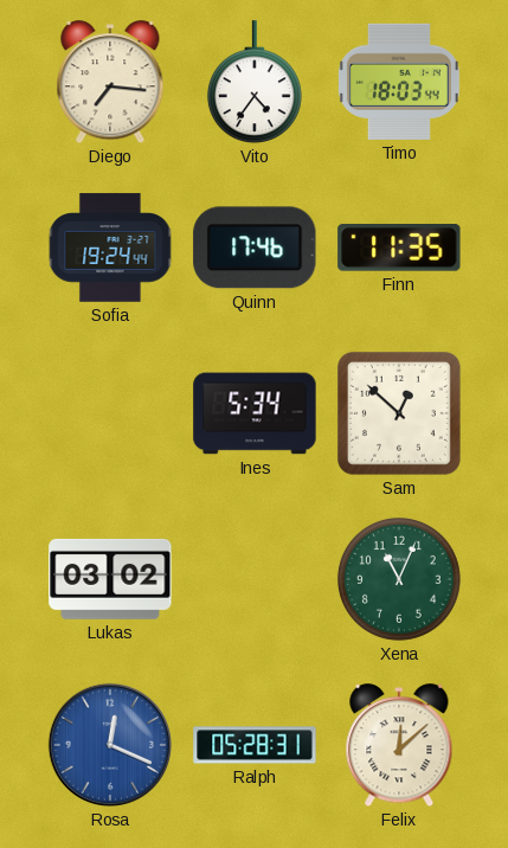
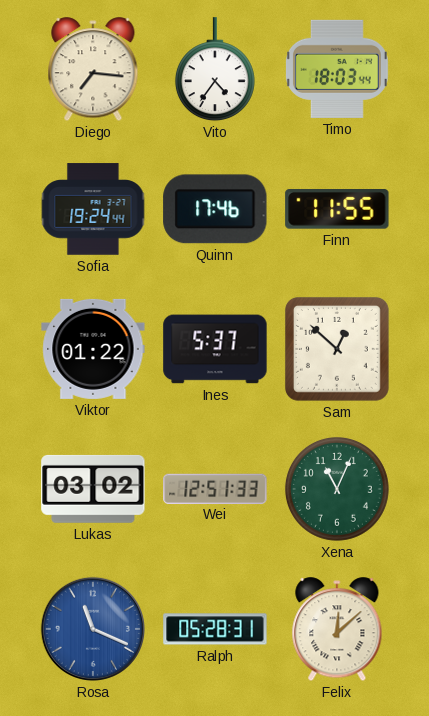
Finn: 11:35 -> 11:55 (337, 210)
Viktor: none -> 01:22 (93, 349)
Ines: 5:34 -> 5:37 (215, 349)
Wei: none -> 12:51 (215, 488)
Rosa: 12:19 -> 11:19 (93, 629)
